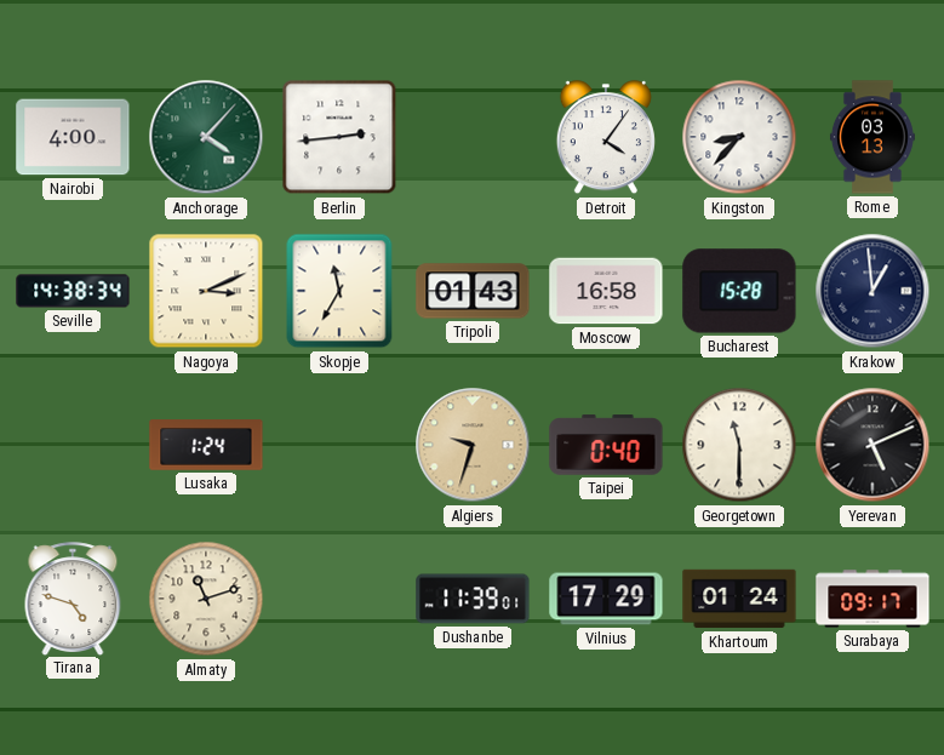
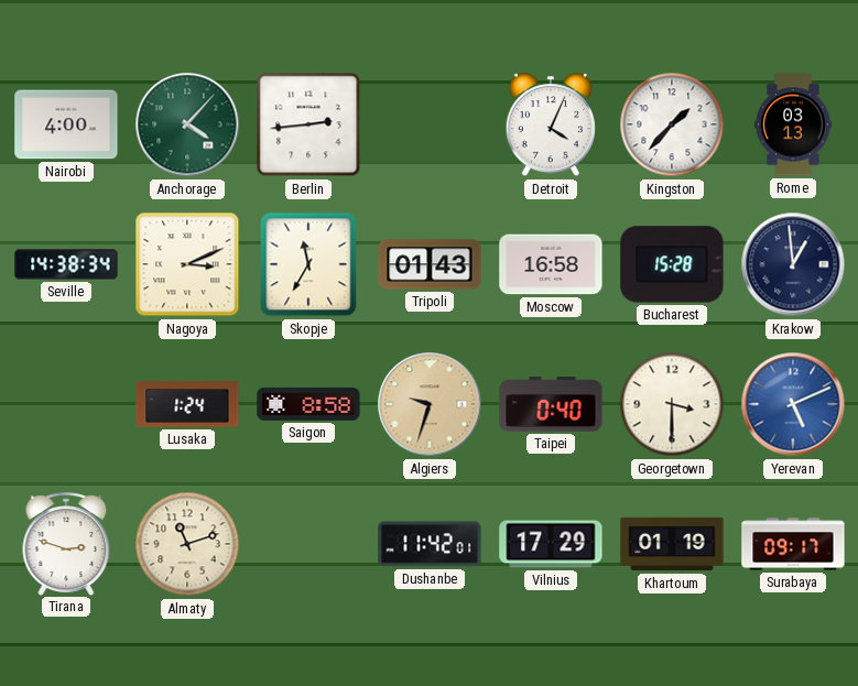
Detroit: 4:06 -> 4:04 (551, 126)
Kingston: 8:37 -> 1:37 (672, 124)
Saigon: none -> 8:58 (308, 404)
Georgetown: 11:30 -> 3:30 (672, 404)
Yerevan dial: black -> blue (793, 404)
Tirana: 4:48 -> 2:48 (66, 544)
Dushanbe: 11:39 -> 11:42 (430, 544)
Khartoum: 01:24 -> 01:19 (672, 544)
